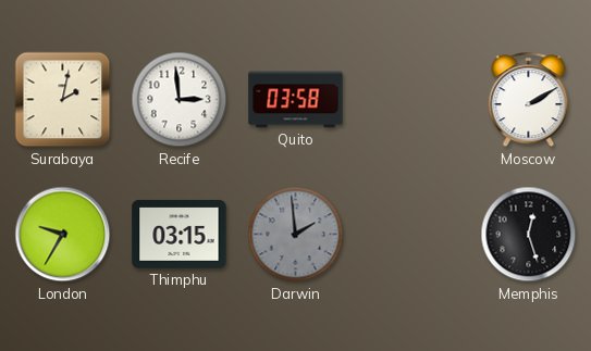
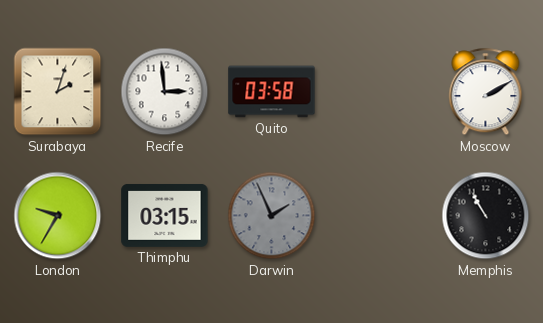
Surabaya: 2:02 -> 2:03 (58, 92)
Darwin: 1:59 -> 1:56 (272, 216)
Memphis: 12:27 -> 10:55 (486, 216)
